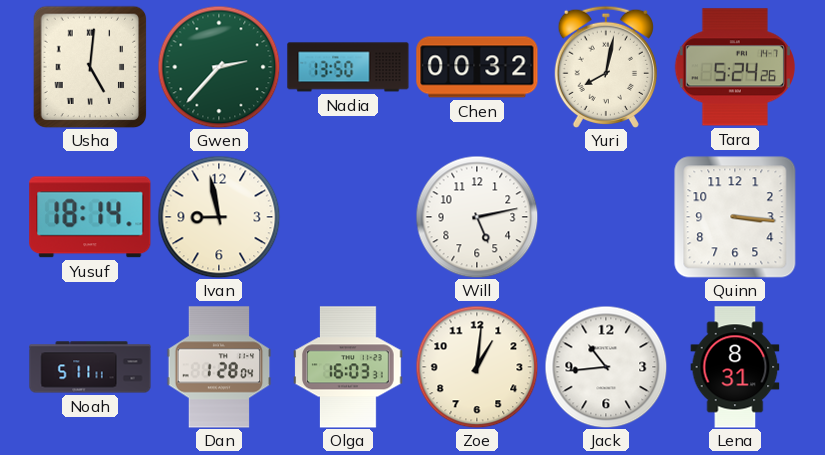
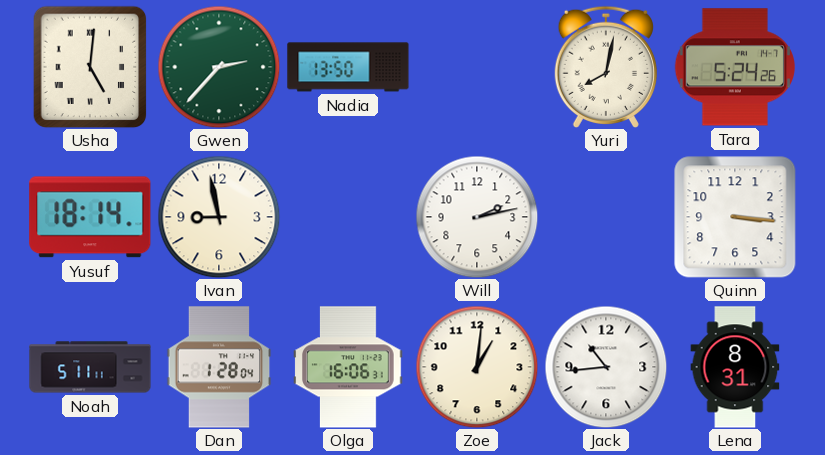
Chen: 00:32 -> none (477, 67)
Will: 5:13 -> 2:13 (477, 217)
Olga: 16:03 -> 16:06 (348, 367)
